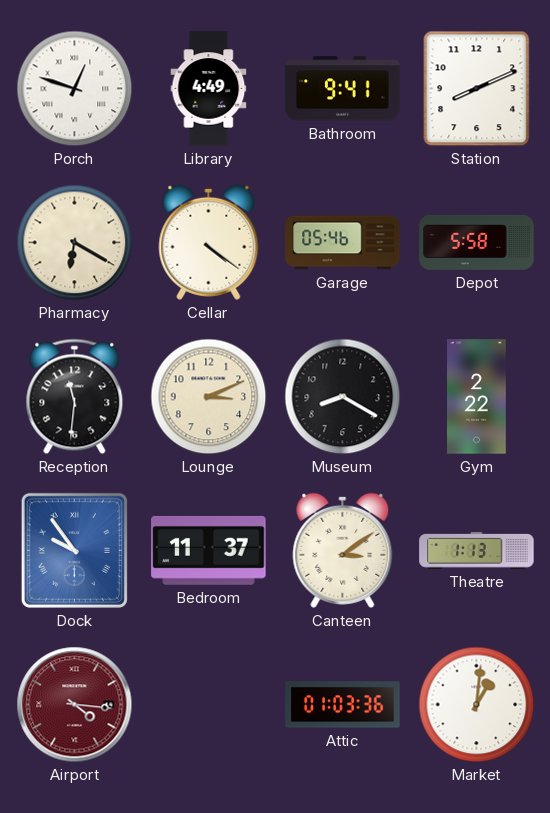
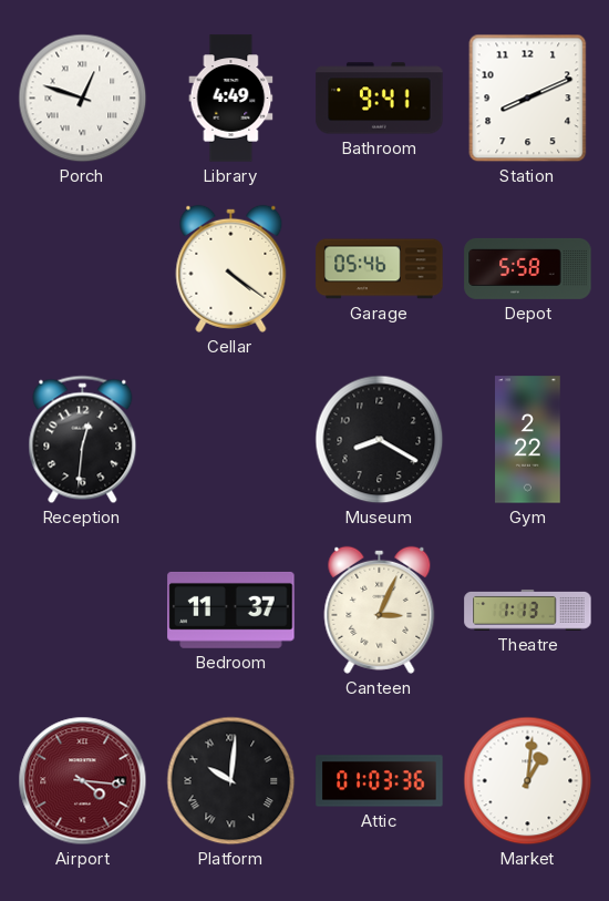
Pharmacy: 6:20 -> none (75, 243)
Reception: 11:31 -> 12:31 (83, 440)
Lounge: 3:11 -> none (209, 397)
Dock: 9:54 -> none (74, 550)
Canteen: 3:09 -> 3:04 (380, 610)
Platform: none -> 10:01 (231, 781)
